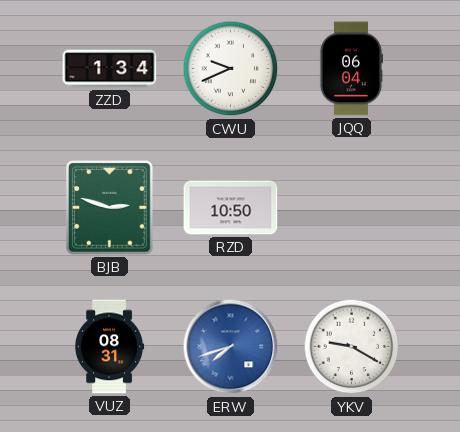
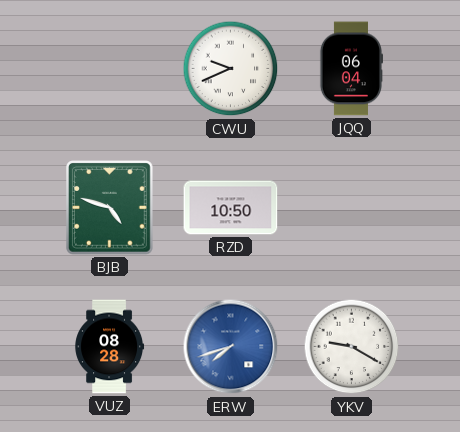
ZZD: 1:34 -> none (110, 69)
BJB: 2:48 -> 4:48 (110, 208)
VUZ: 08:31 -> 08:28 (110, 347)
